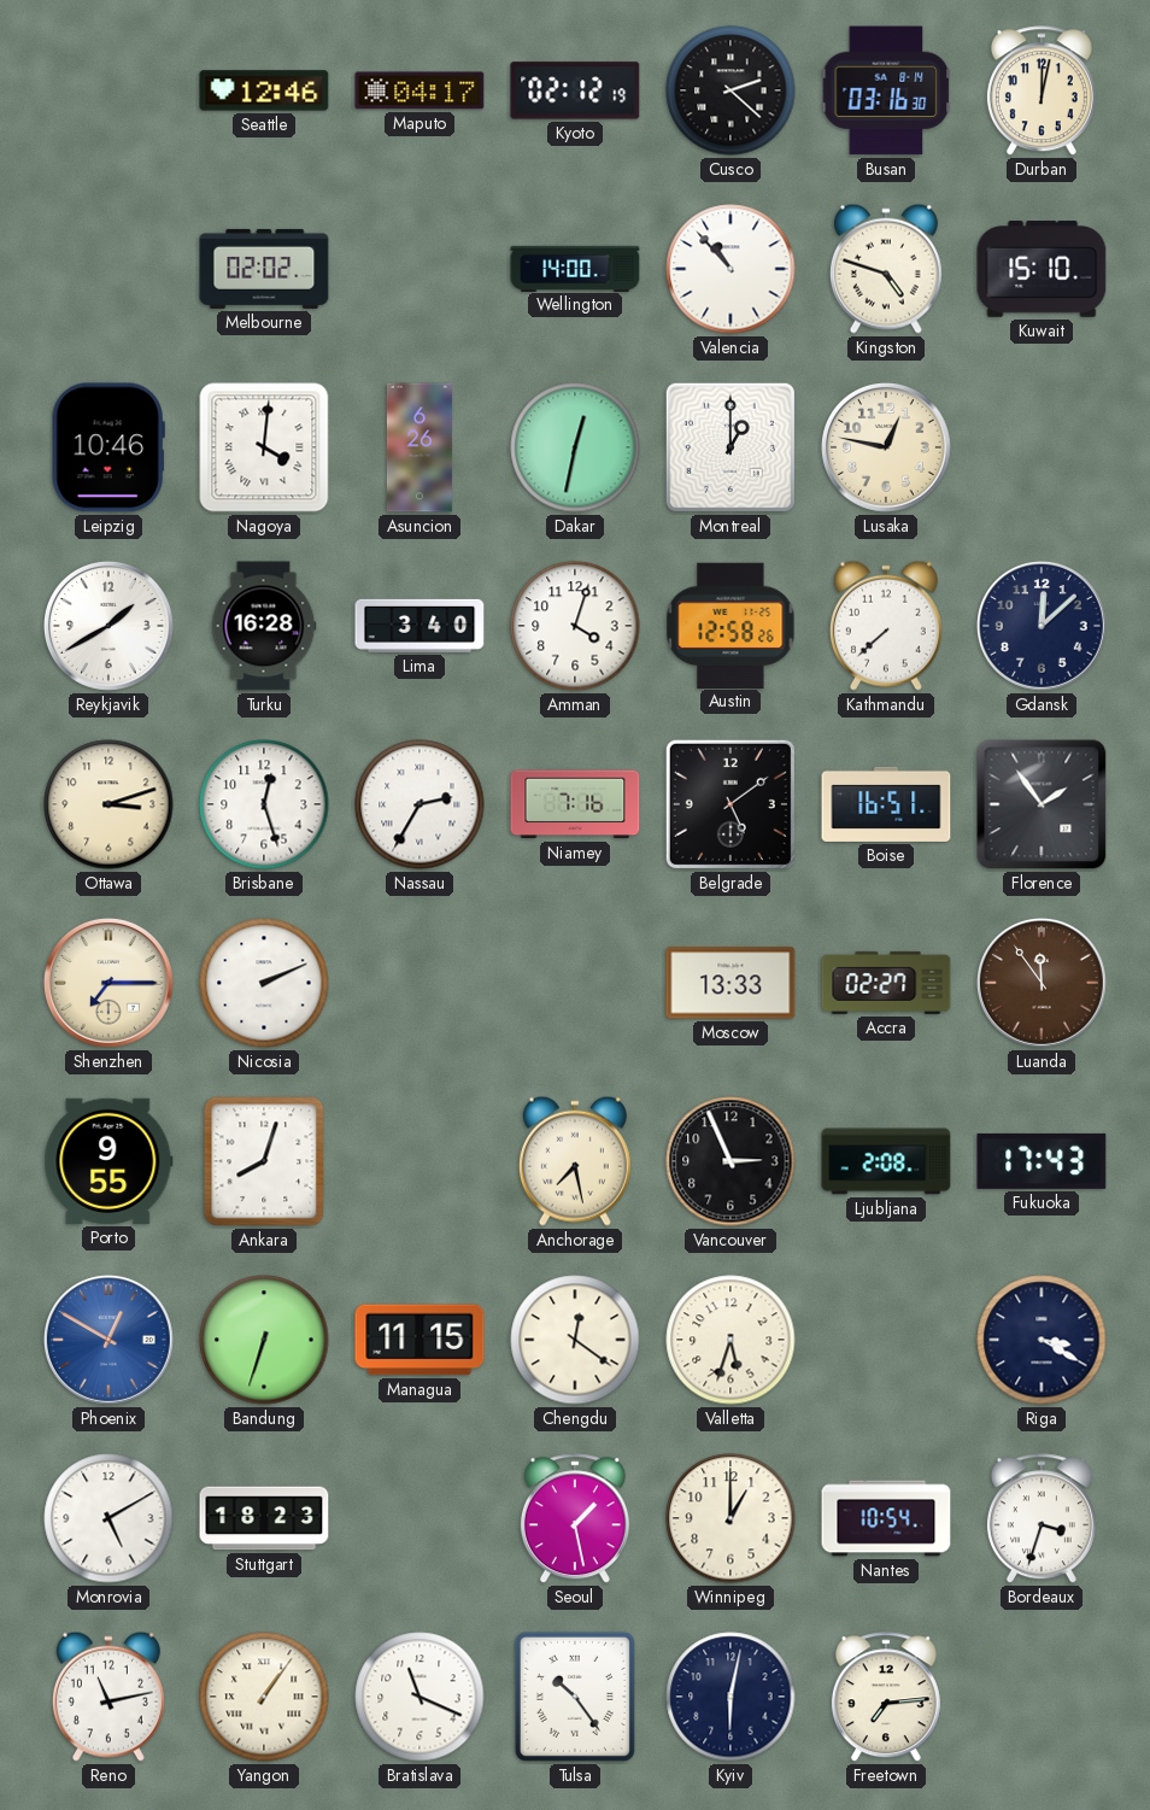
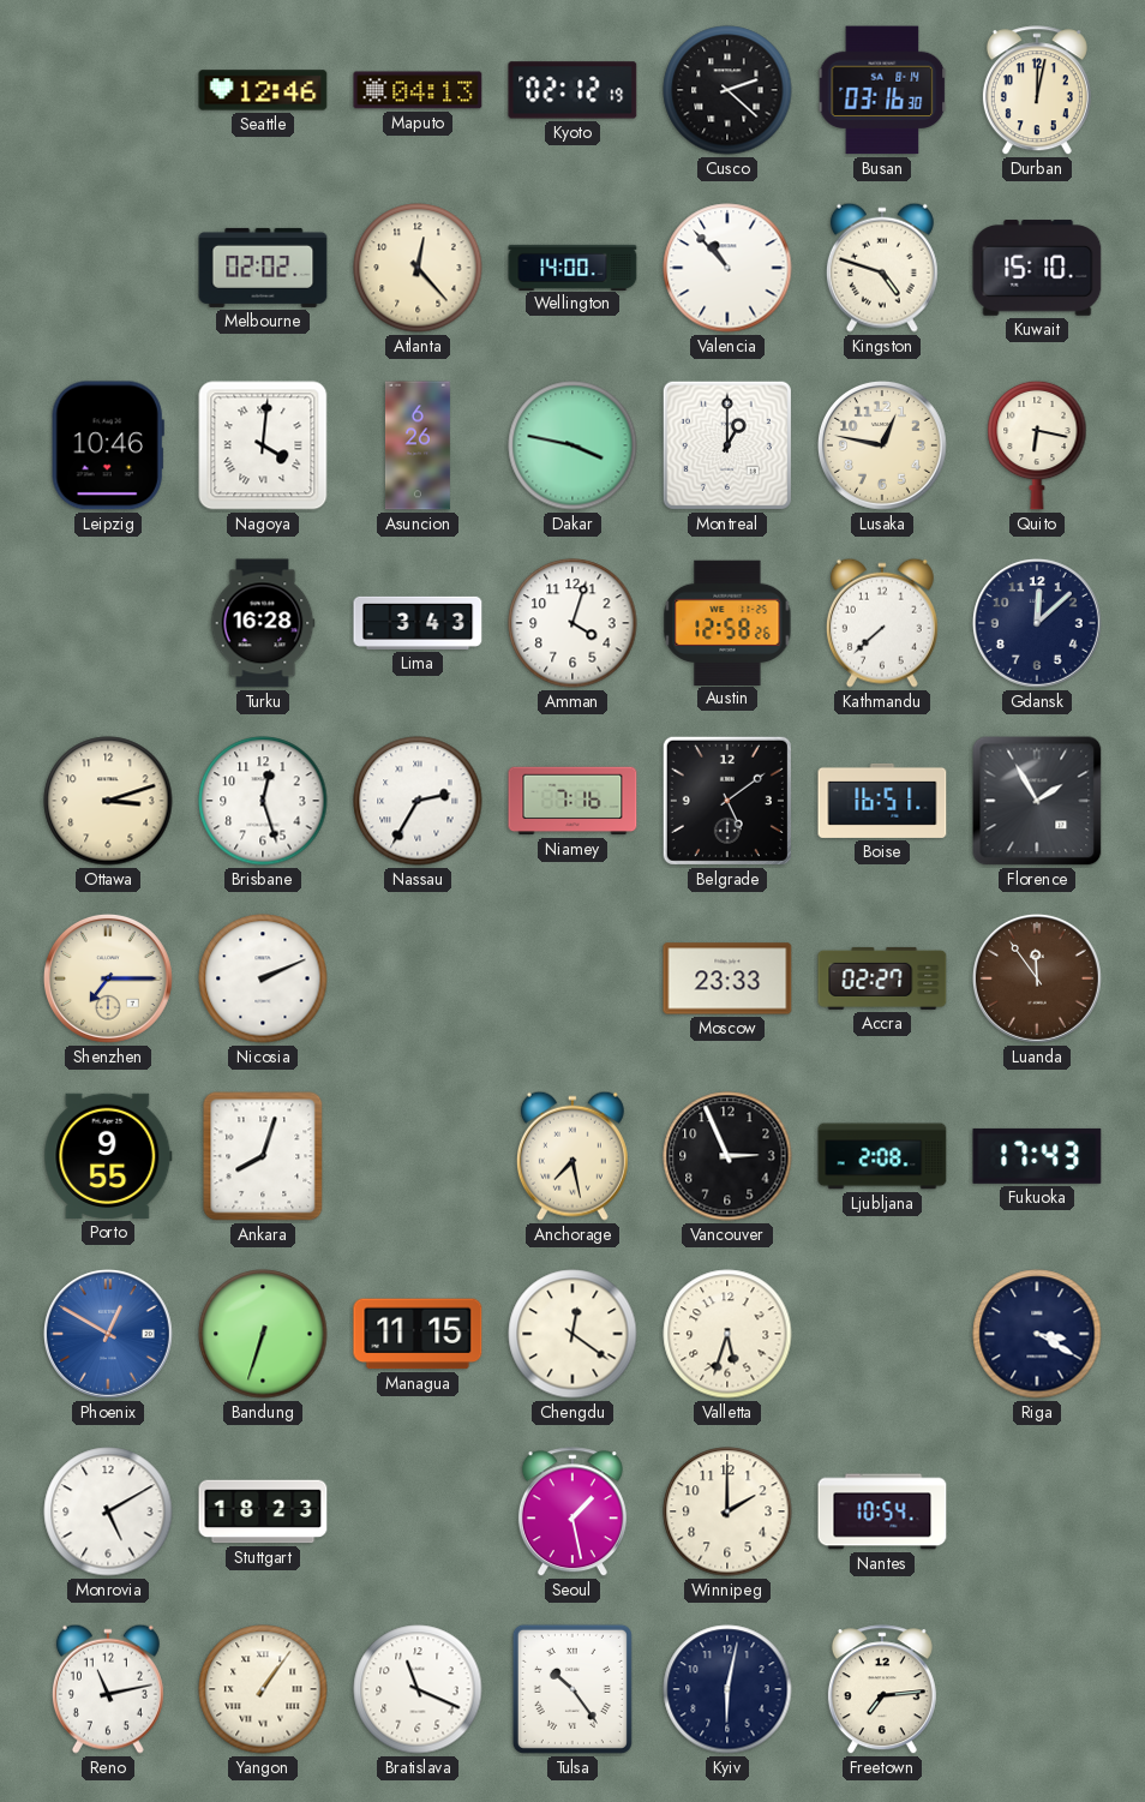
Maputo: 04:17 -> 04:13 (418, 90)
Atlanta: none -> 12:23 (418, 268)
Dakar: 12:32 -> 3:47 (572, 445)
Quito: none -> 6:17 (1037, 445)
Reykjavik: 1:40 -> none (108, 626)
Lima: 3:40 -> 3:43 (418, 623)
Florence: 1:54 -> 1:55 (1037, 801)
Moscow: 13:33 -> 23:33 (727, 978)
Winnipeg: 1:00 -> 2:00 (727, 1511)
Bordeaux: 3:33 -> none (1042, 1519)
